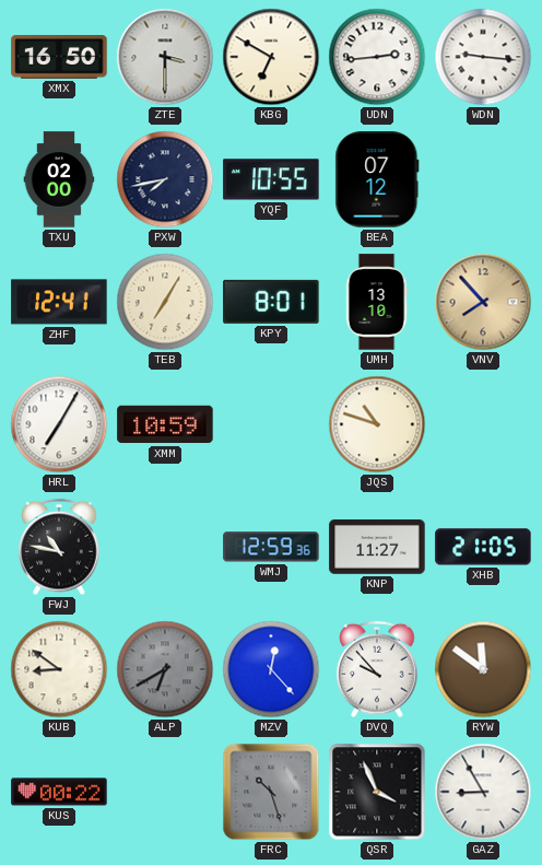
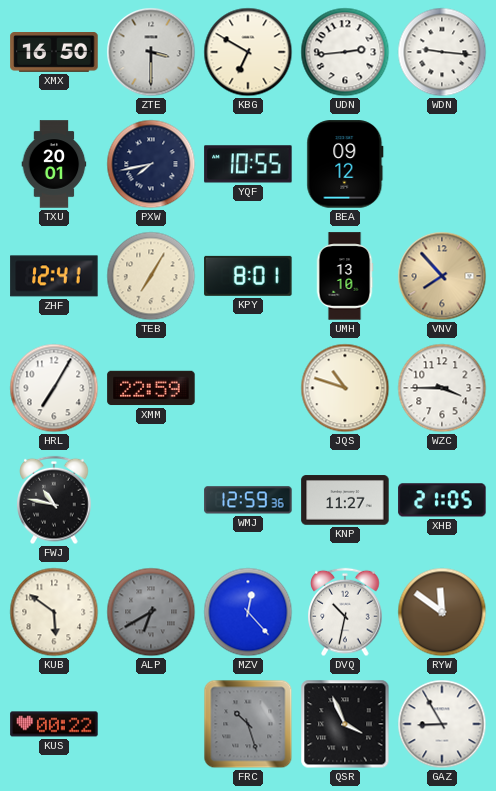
TXU: 02:00 -> 20:01 (54, 164)
BEA: 07:12 -> 09:12 (345, 164)
XMM: 10:59 -> 22:59 (151, 388)
WZC: none -> 3:45 (442, 388)
KUB: 8:51 -> 5:51 (54, 612)
DVQ: 9:53 -> 10:32 (345, 612)
